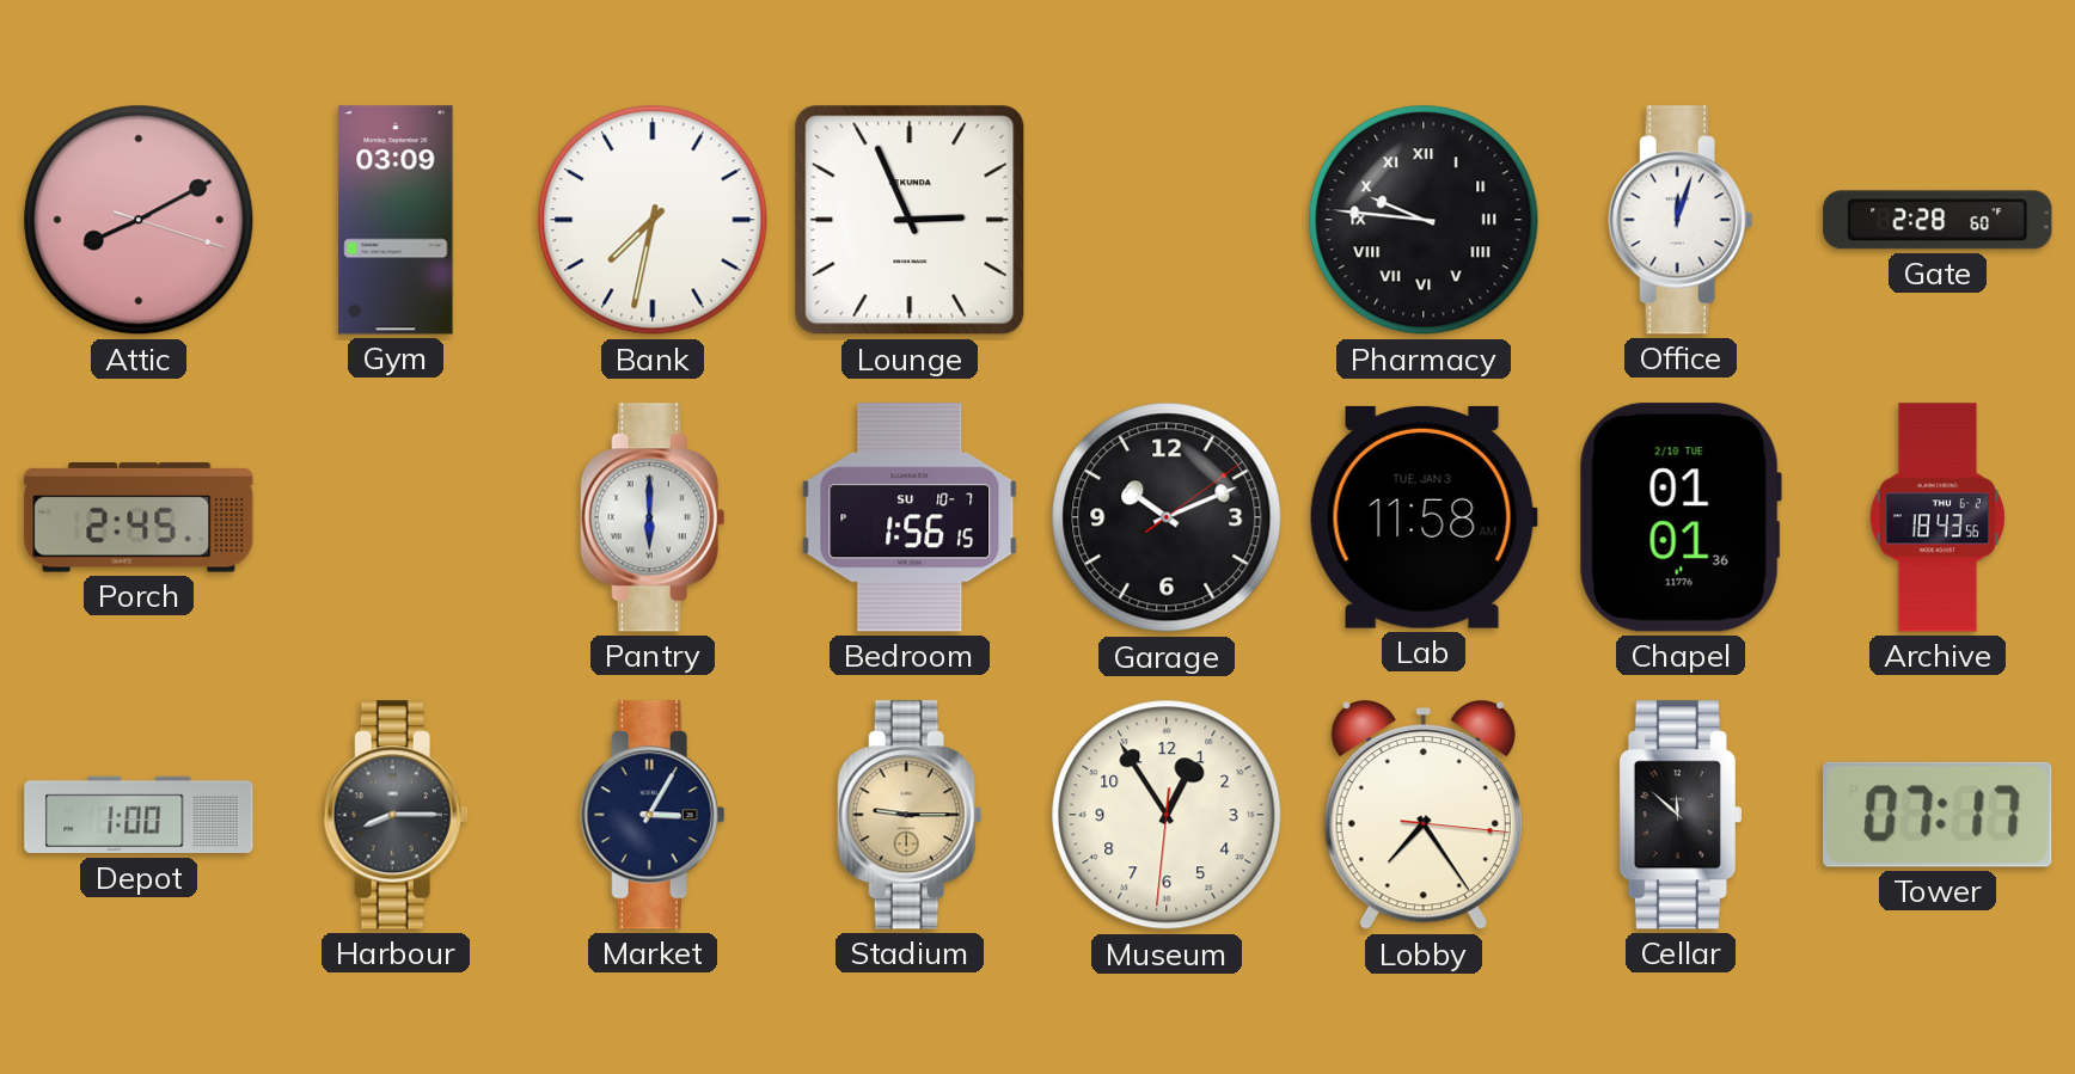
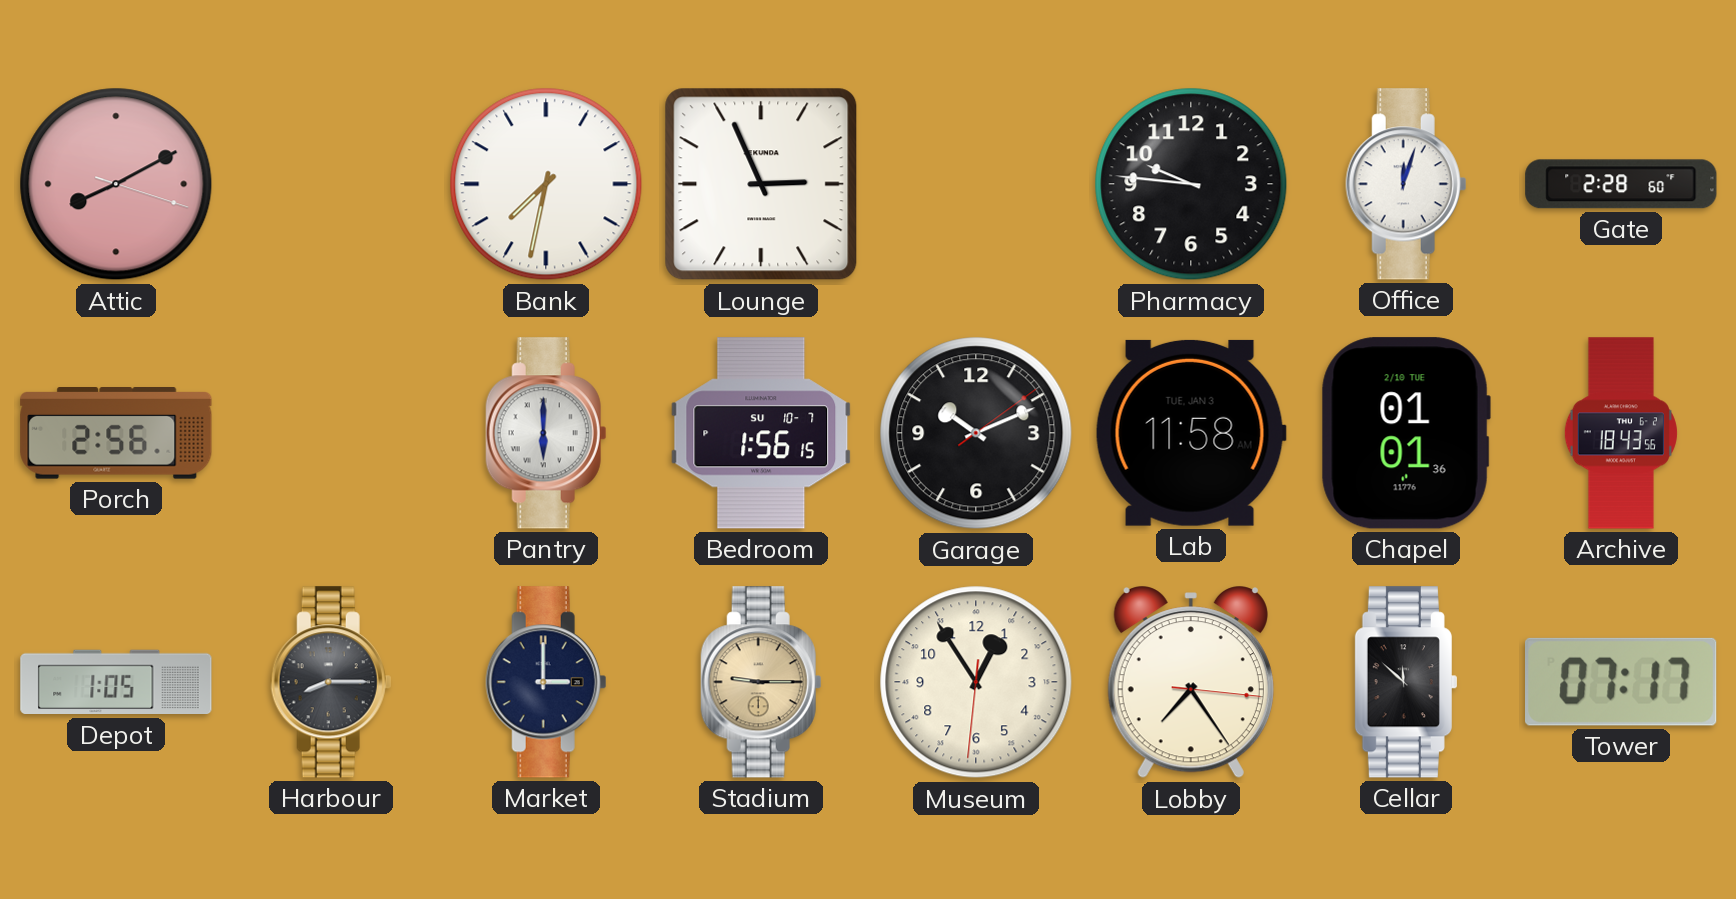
Gym: 03:09 -> none (396, 220)
Pharmacy numerals: Roman -> Arabic (1191, 184)
Porch: 2:45 -> 2:56 (116, 434)
Depot: 1:00 -> 1:05 (116, 682)
Market: 3:05 -> 3:00 (546, 682)
